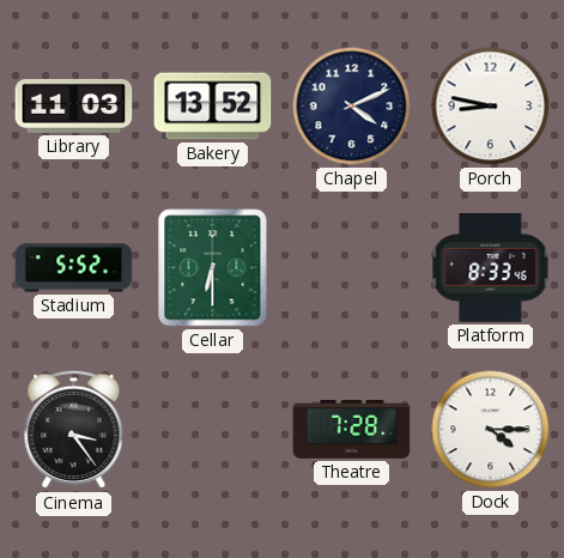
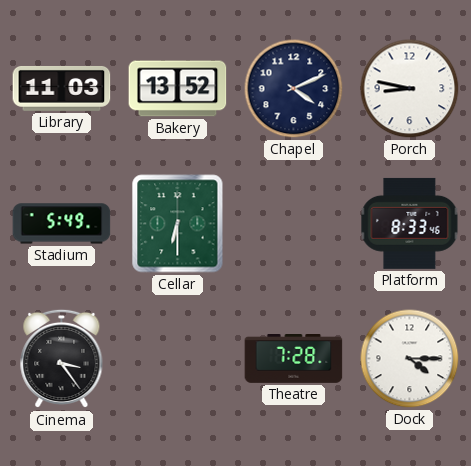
Stadium: 5:52 -> 5:49 (62, 224)
